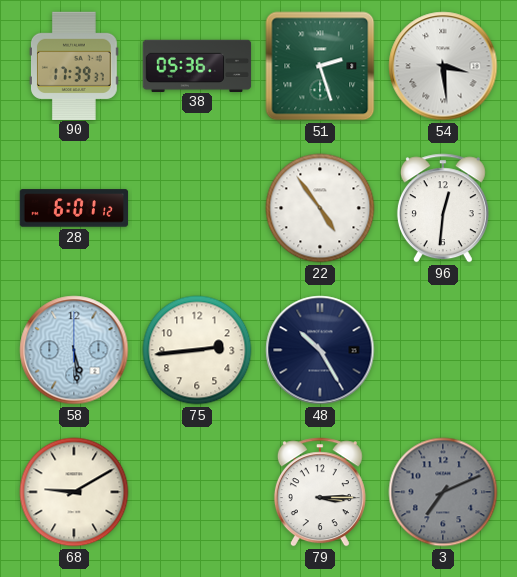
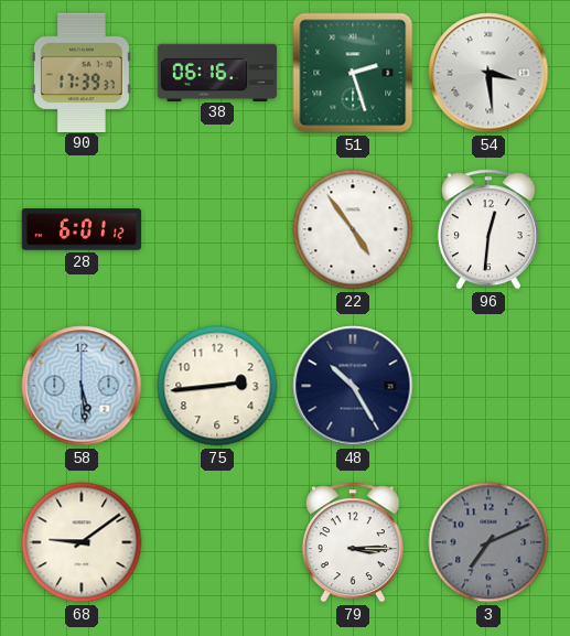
38: 05:36 -> 06:16 (217, 72)
68: 9:10 -> 9:09 (82, 542)
